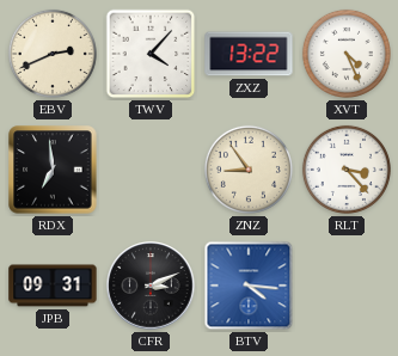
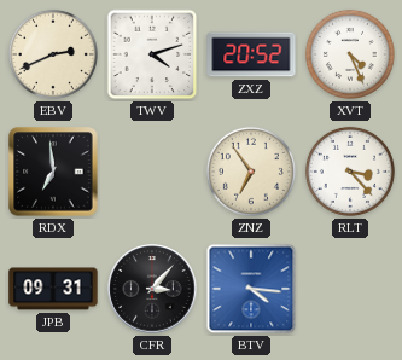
TWV: 4:07 -> 4:12 (152, 54)
ZXZ: 13:22 -> 20:52 (251, 54)
ZNZ: 8:54 -> 6:54 (251, 172)
CFR: 3:11 -> 3:07 (152, 289)
